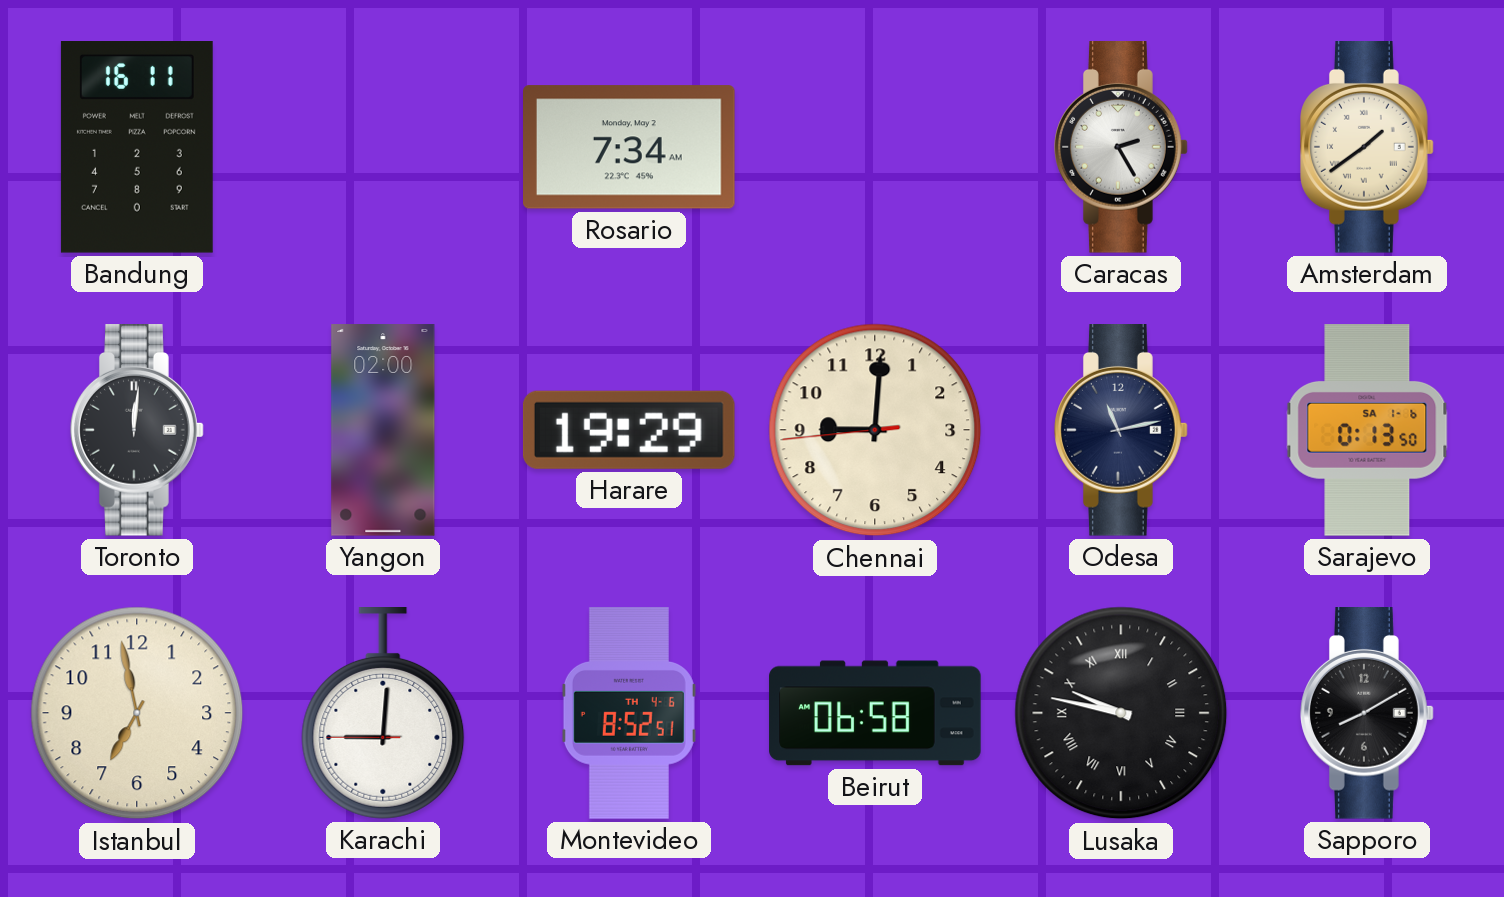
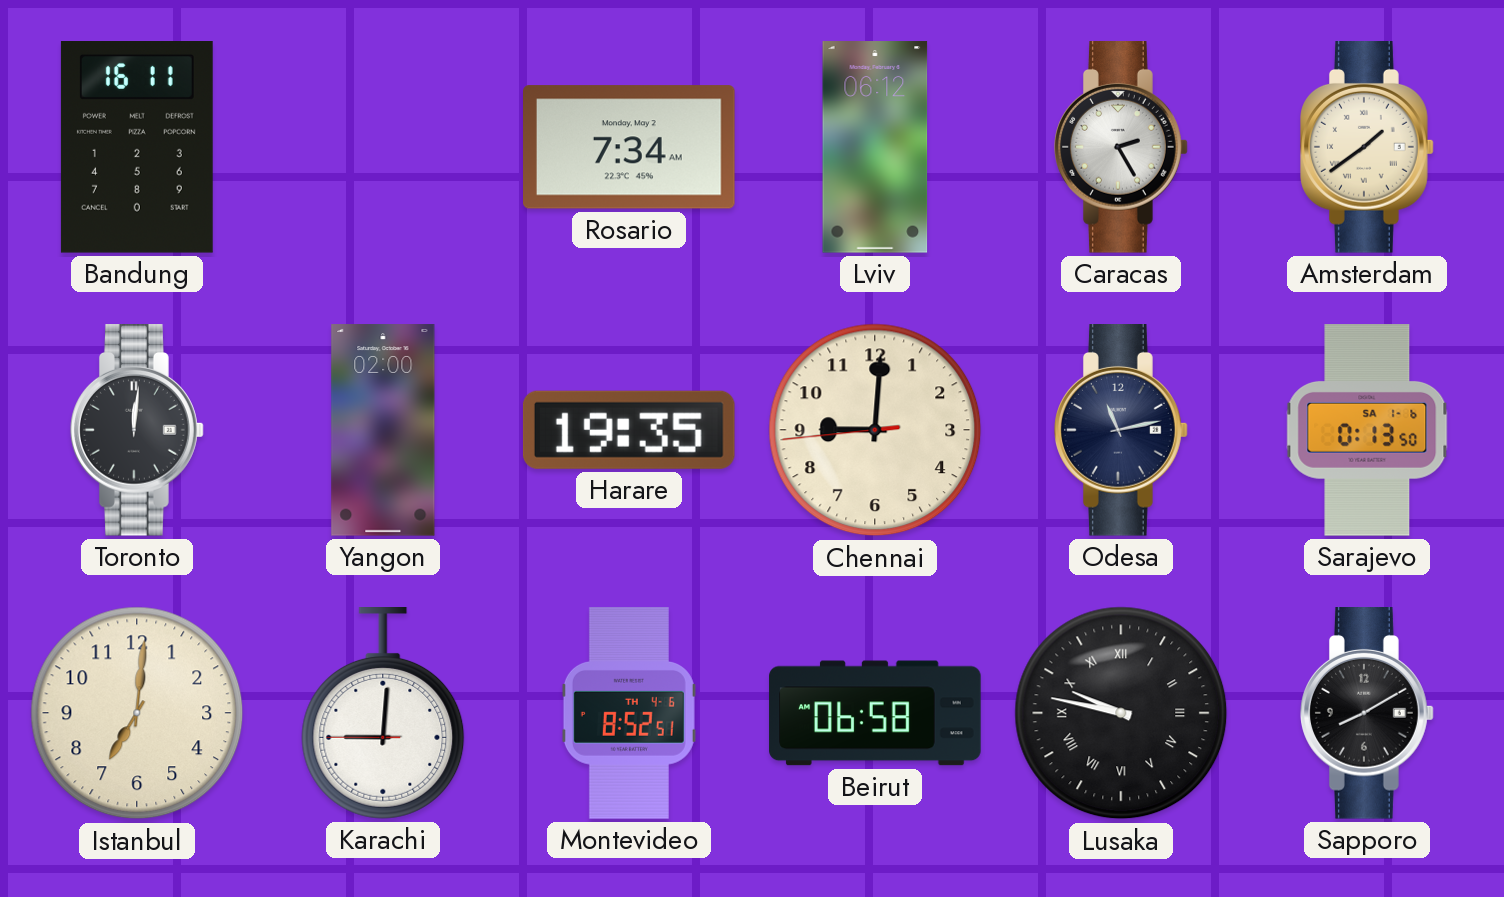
Lviv: none -> 06:12 (875, 147)
Harare: 19:29 -> 19:35 (629, 430)
Istanbul: 6:58 -> 7:01 (137, 713)
